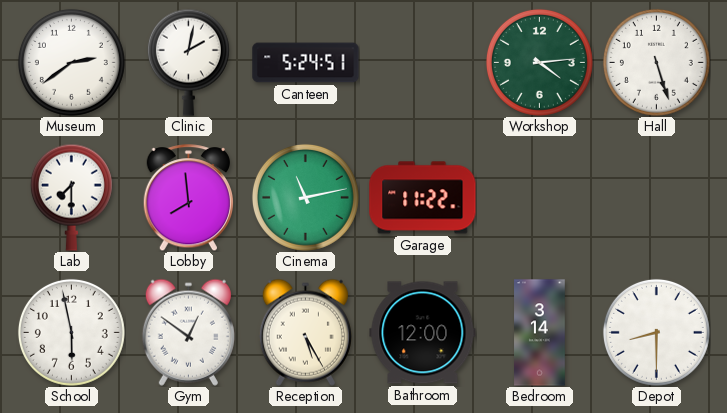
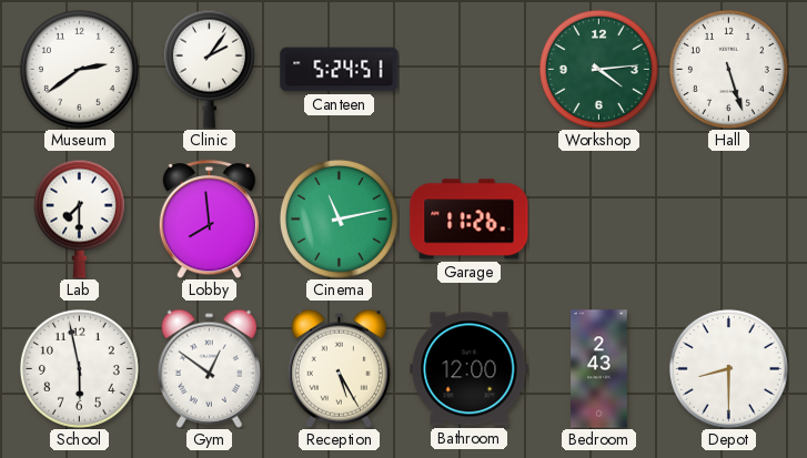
Clinic: 2:02 -> 2:06 (209, 69)
Garage: 11:22 -> 11:26 (470, 220)
Bedroom: 3:14 -> 2:43 (599, 369)
